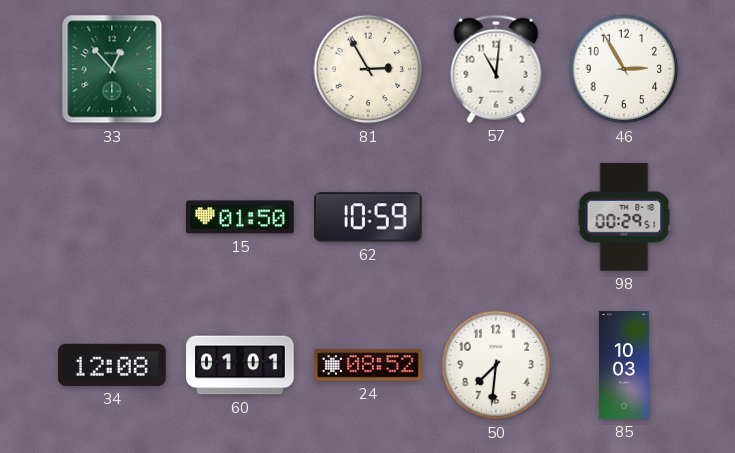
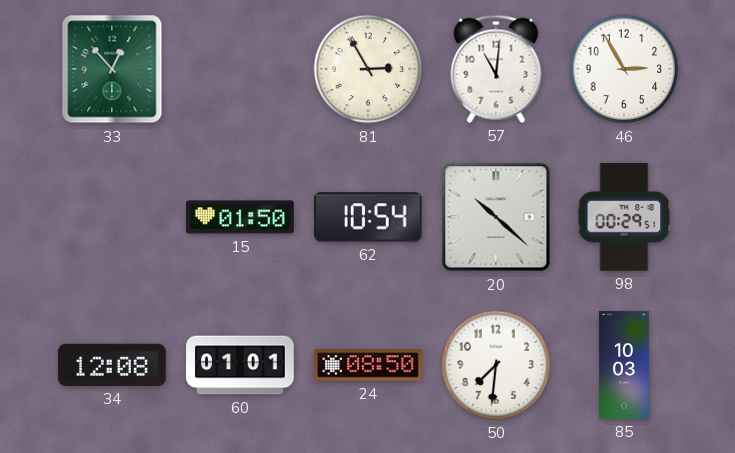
62: 10:59 -> 10:54 (369, 217)
20: none -> 10:22 (496, 217)
24: 08:52 -> 08:50 (368, 365)
